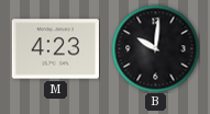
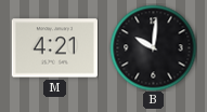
M: 4:23 -> 4:21 (54, 48)
